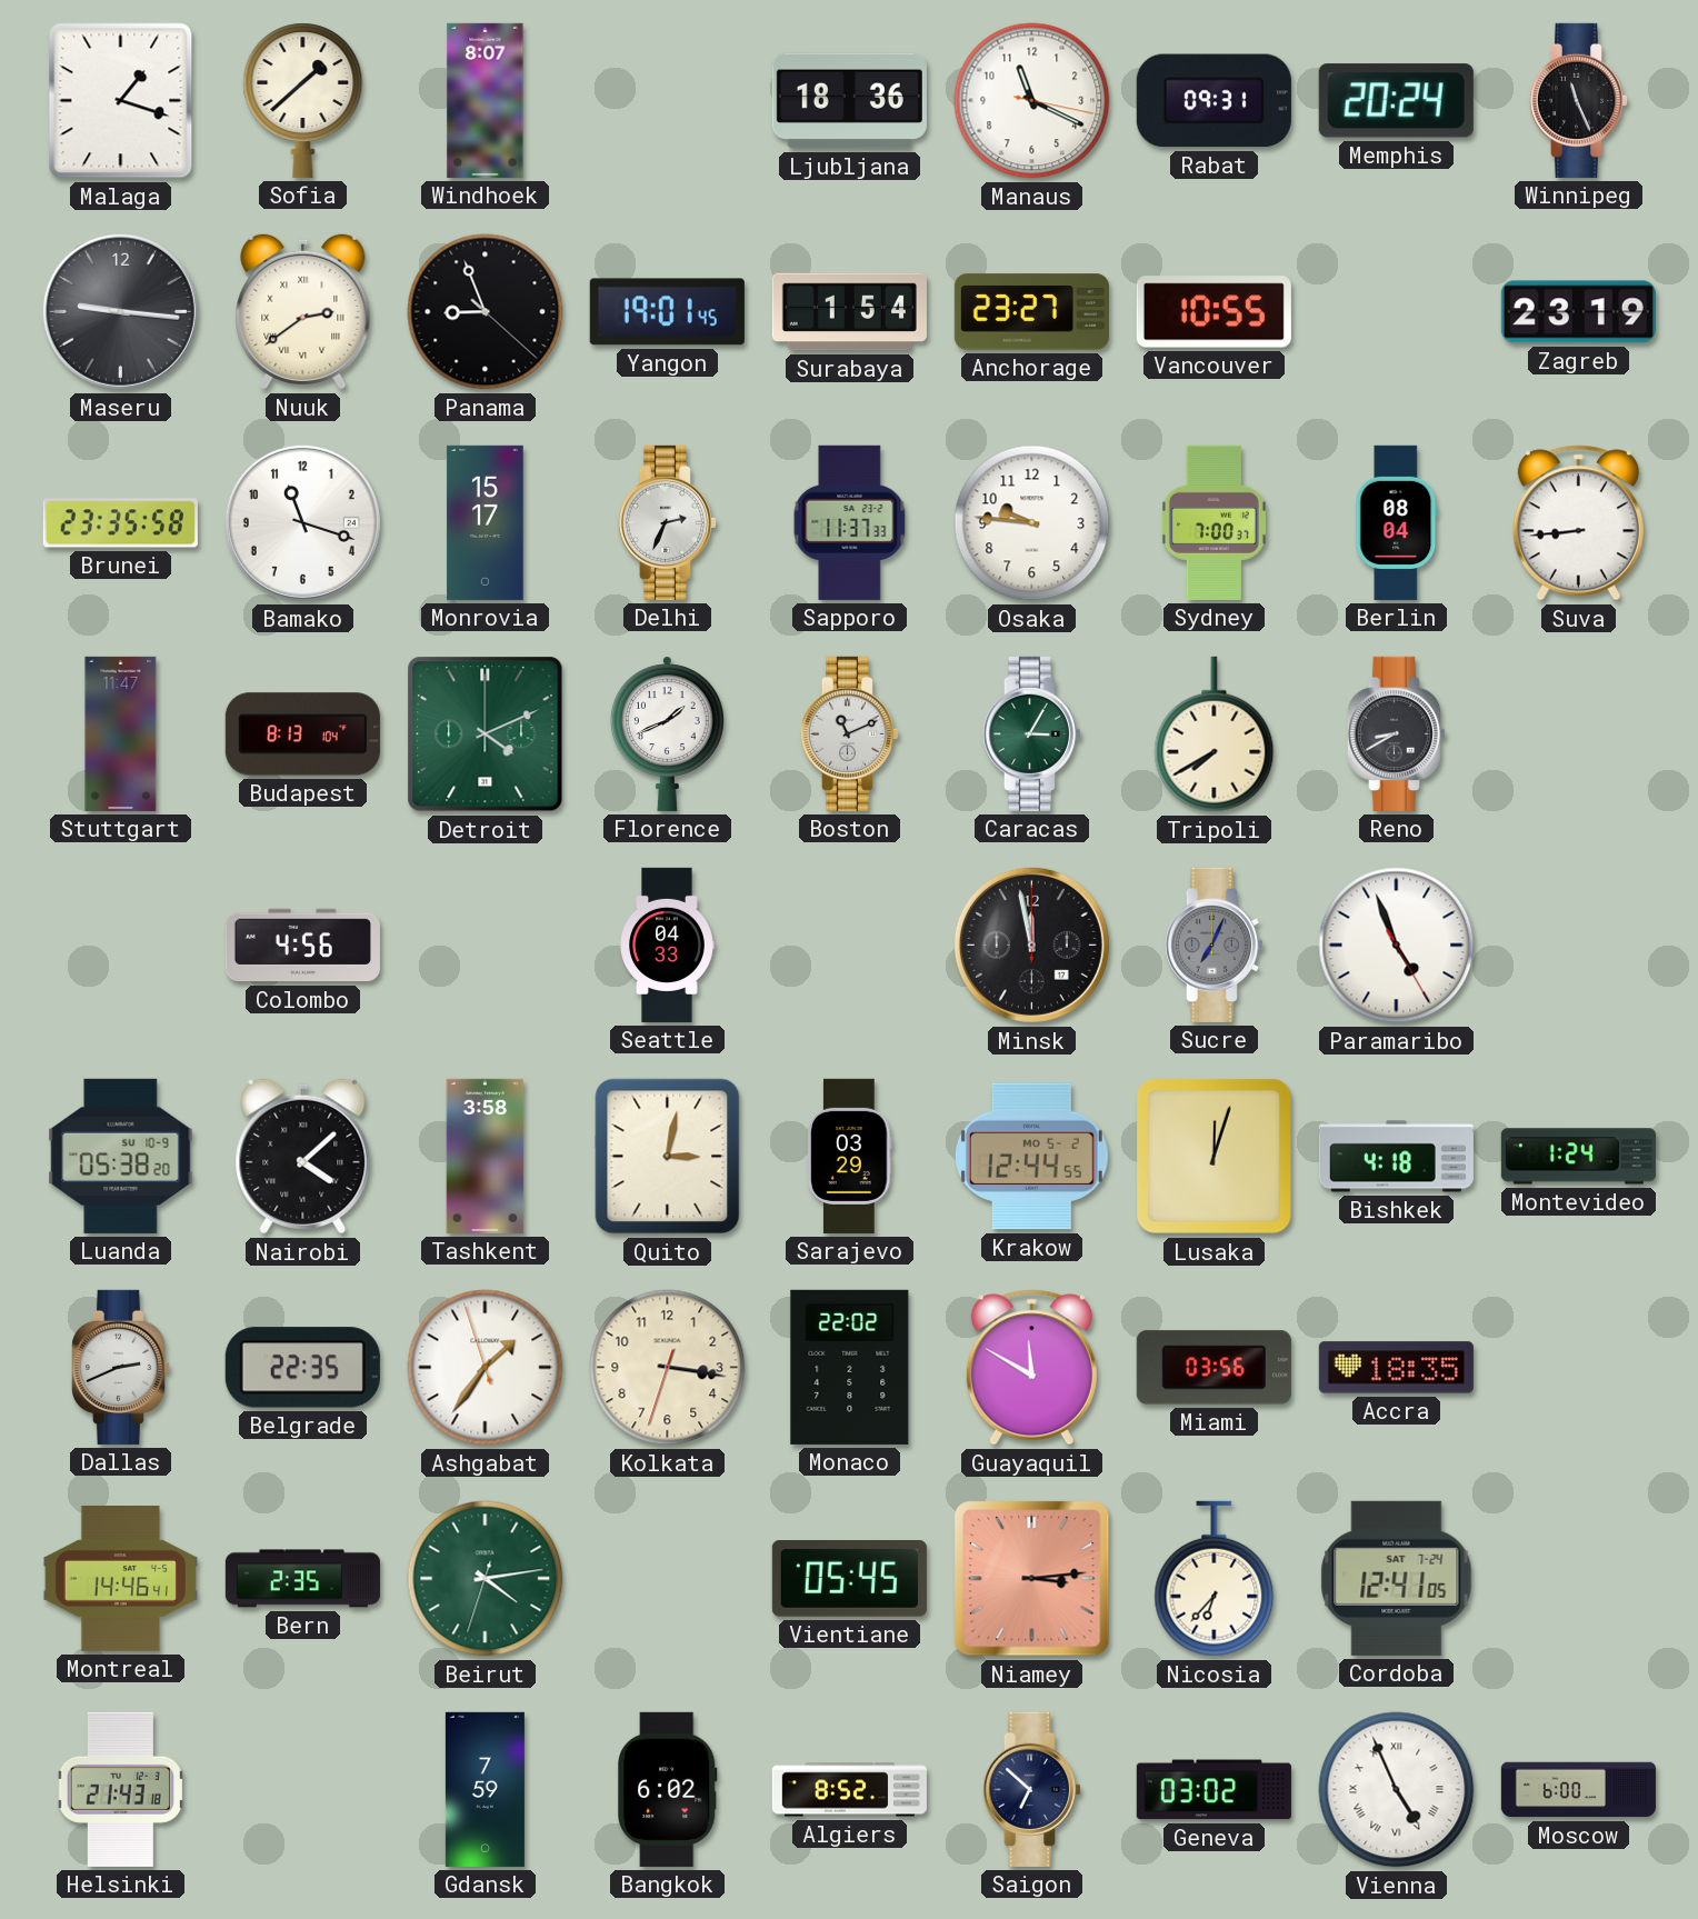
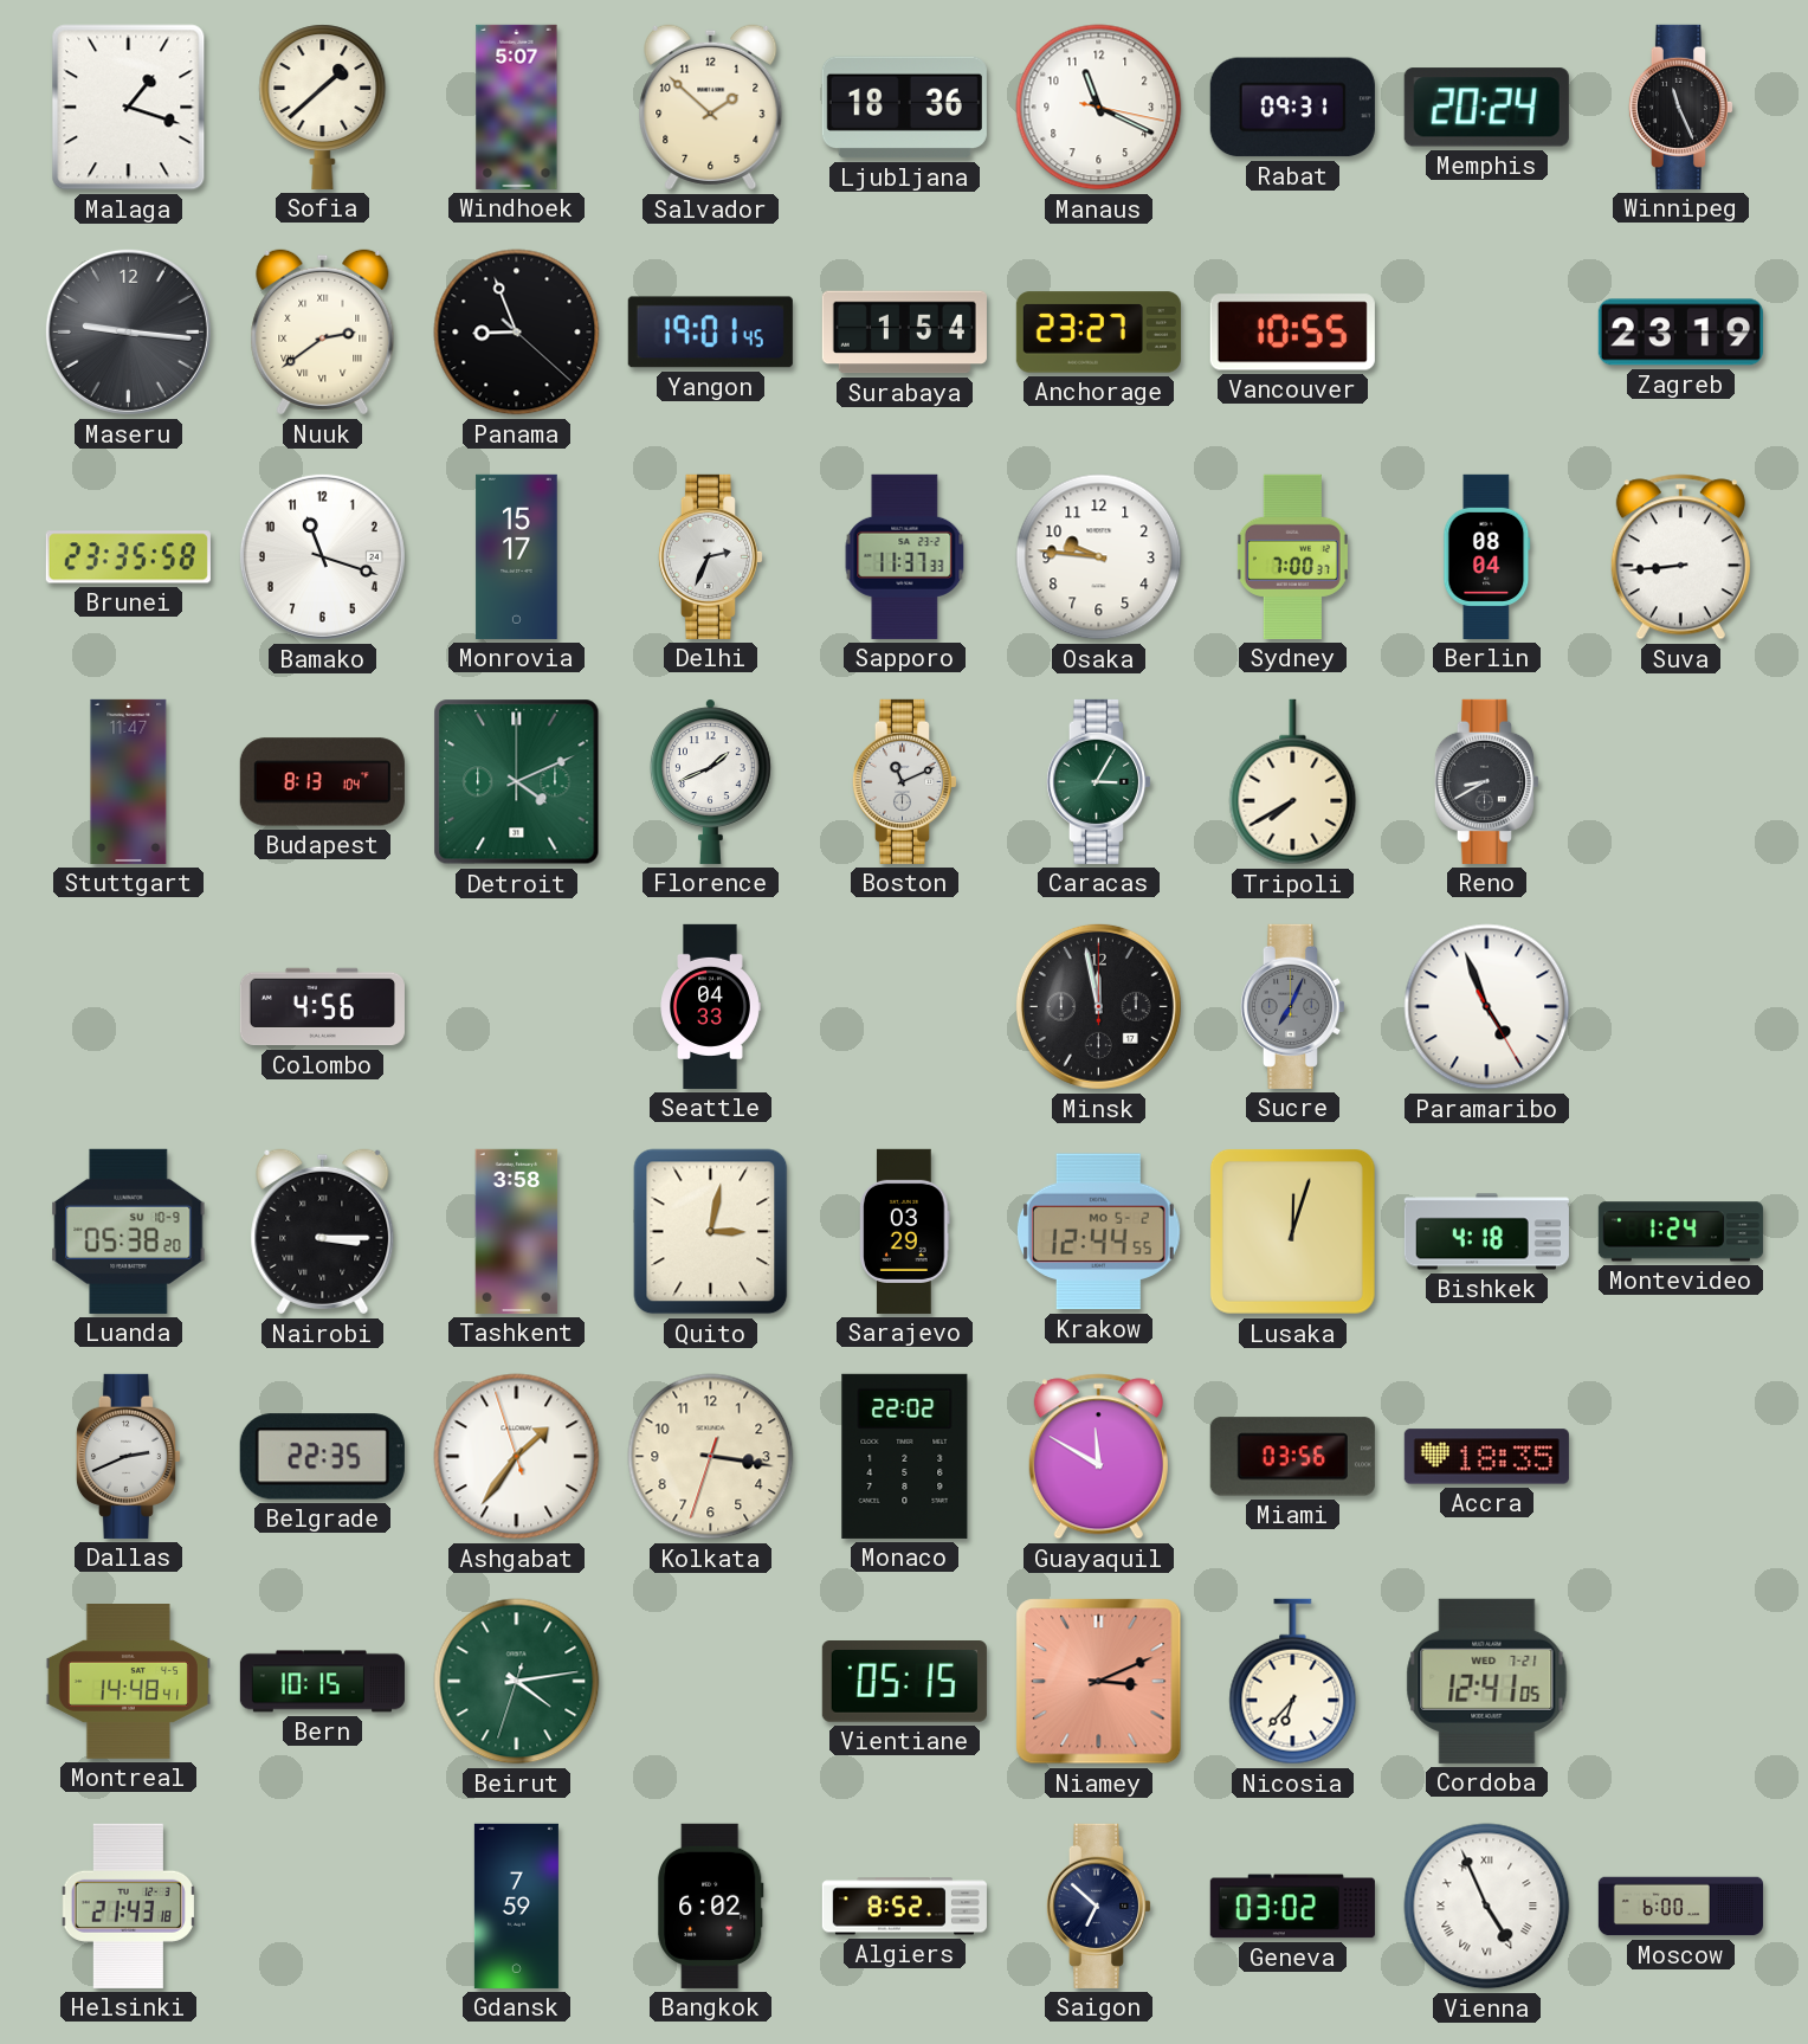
Windhoek: 8:07 -> 5:07 (517, 107)
Salvador: none -> 1:52 (711, 108)
Nairobi: 4:08 -> 3:15 (323, 1232)
Montreal: 14:46 -> 14:48 (128, 1682)
Bern: 2:35 -> 10:15 (322, 1682)
Vientiane: 05:45 -> 05:15 (904, 1682)
Niamey: 3:14 -> 3:11 (1099, 1682)
Cordoba date: SAT 7-24 -> WED 7-21 (1487, 1681)
